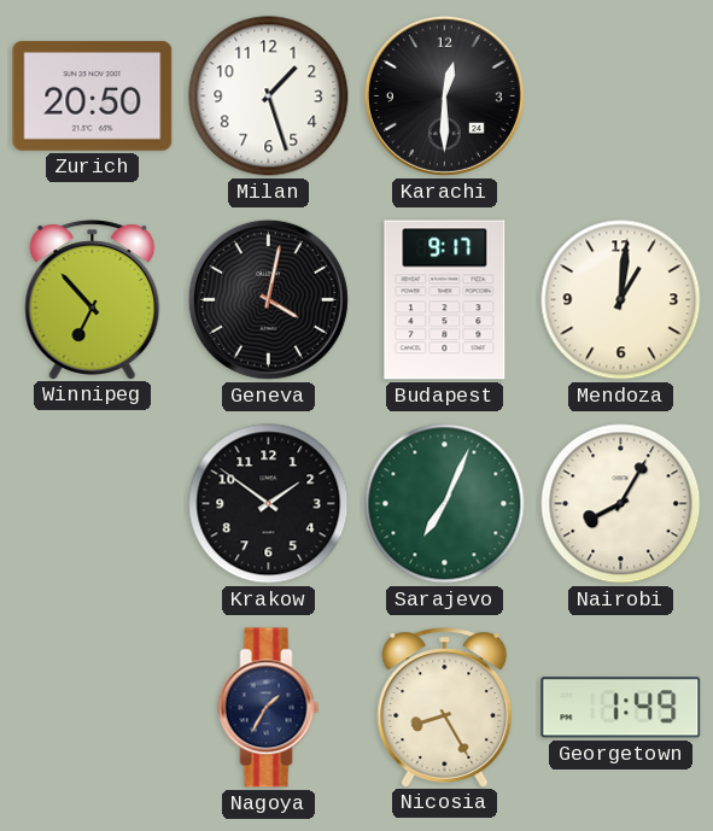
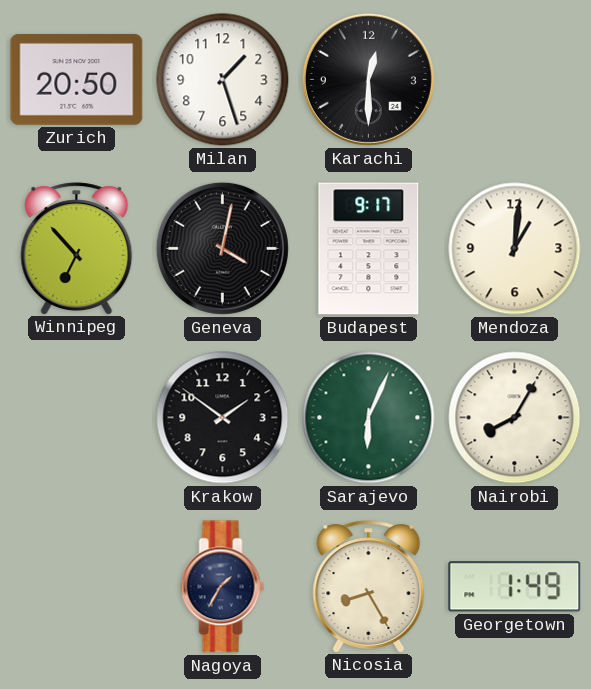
Sarajevo: 7:04 -> 6:04 (369, 418)
